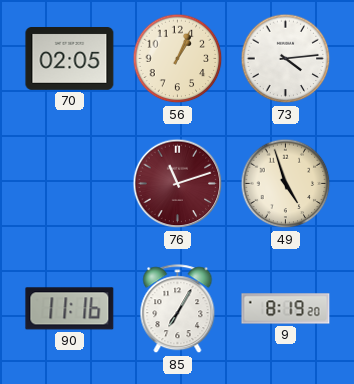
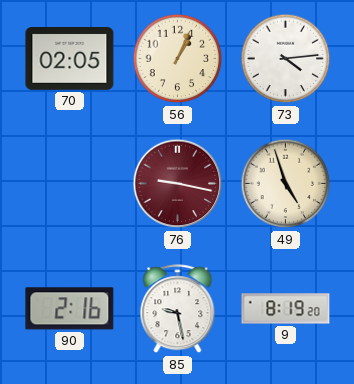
76: 11:12 -> 9:17 (178, 184)
90: 11:16 -> 2:16 (70, 309)
85: 7:05 -> 9:28 (178, 309)
